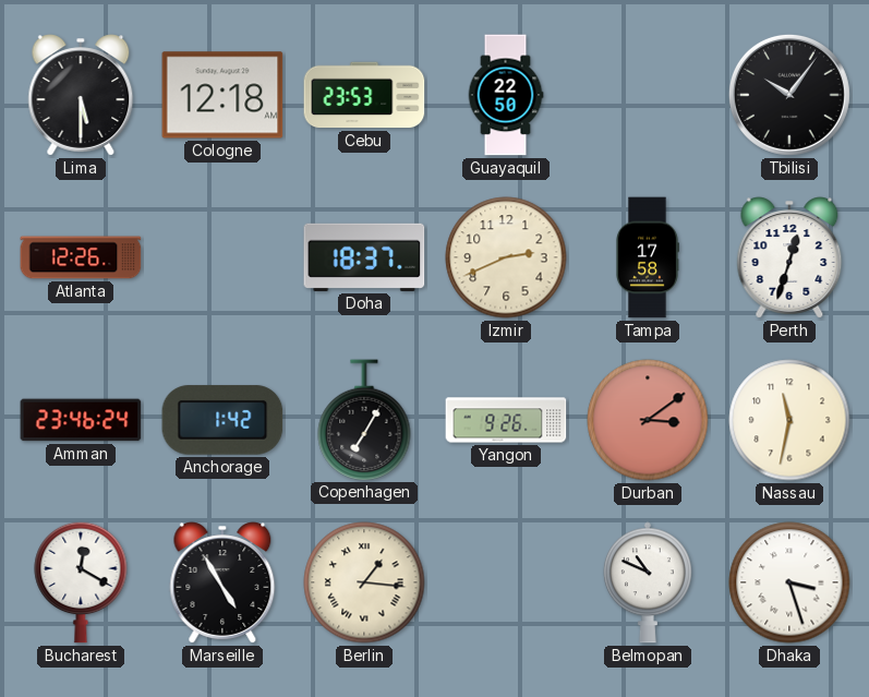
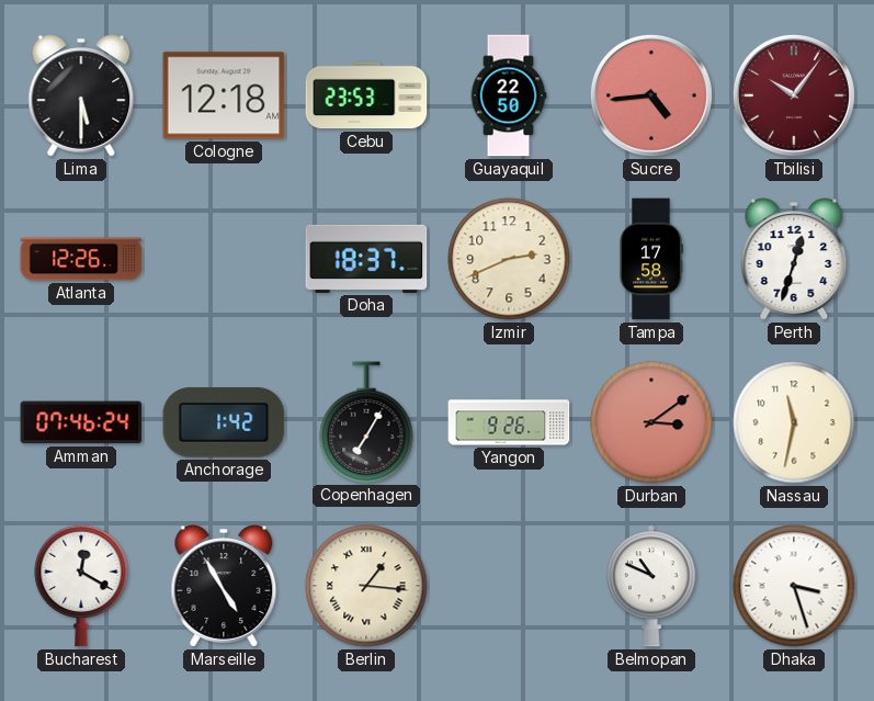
Sucre: none -> 4:44 (651, 95)
Tbilisi dial: black -> burgundy (794, 95)
Amman: 23:46 -> 07:46 (81, 422)
